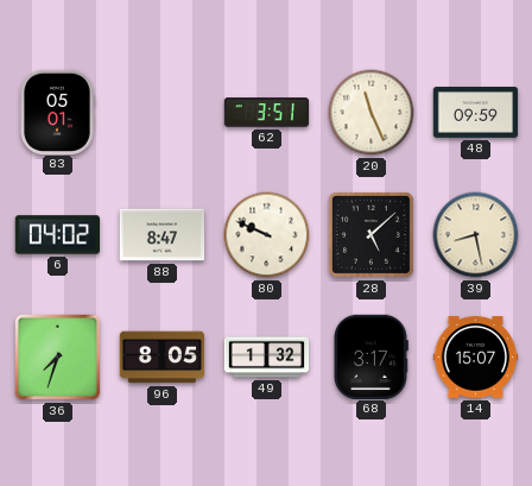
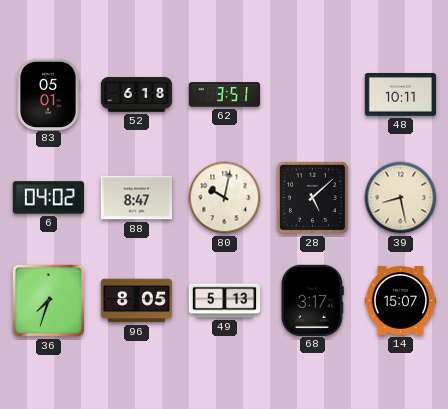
52: none -> 6:18 (137, 95)
20: 11:26 -> none (372, 113)
48: 09:59 -> 10:11 (401, 95)
80: 9:49 -> 10:02 (225, 198)
49: 1:32 -> 5:13 (225, 301)
